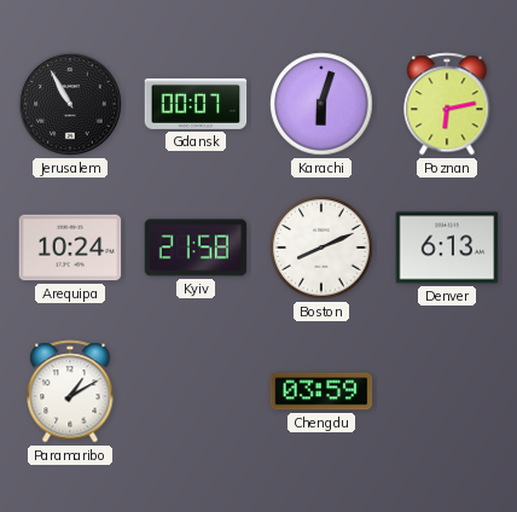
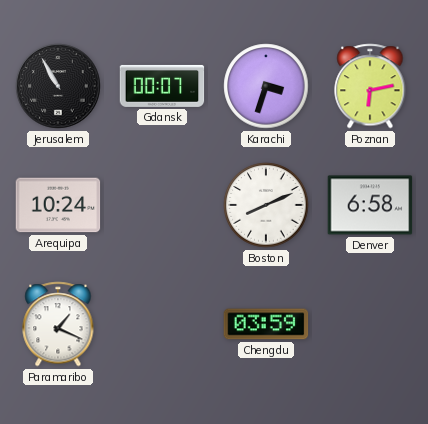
Karachi: 6:03 -> 3:33 (266, 86)
Kyiv: 21:58 -> none (196, 248)
Denver: 6:13 -> 6:58 (370, 205)
Paramaribo: 1:10 -> 1:19 (58, 324)
